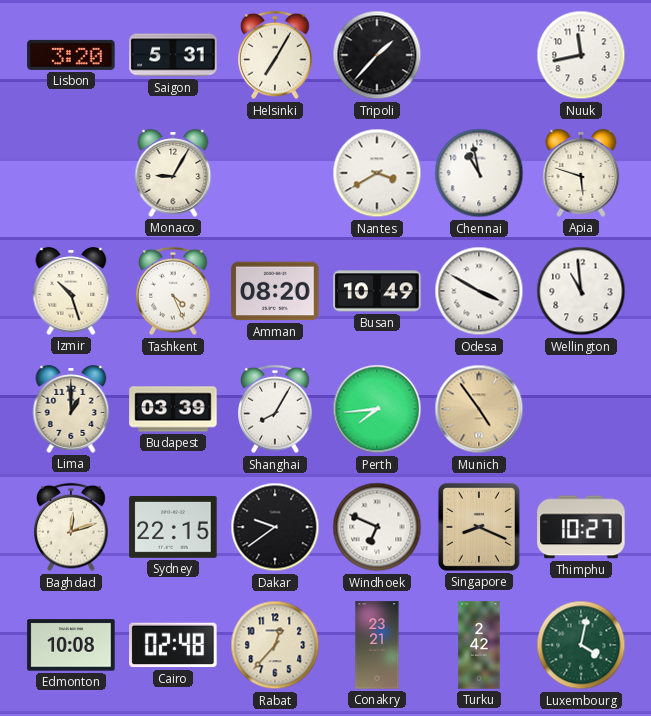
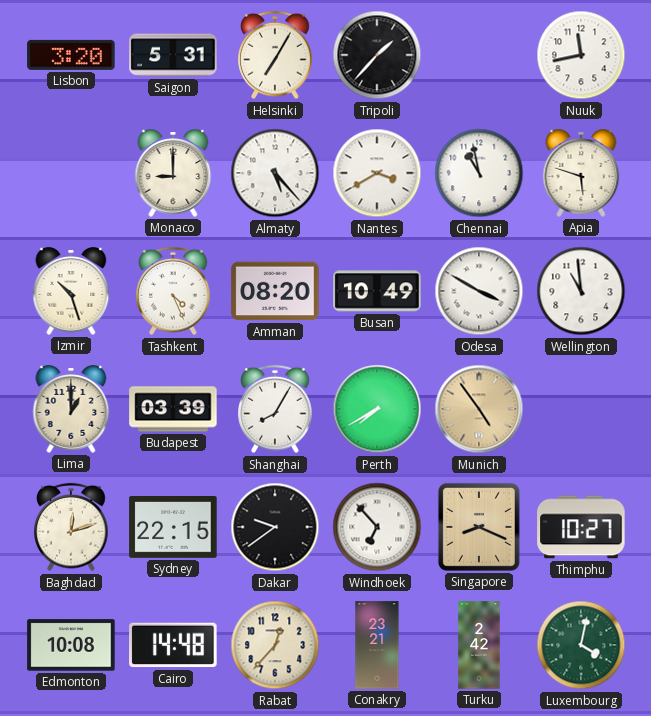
Monaco: 9:05 -> 9:00 (173, 173)
Almaty: none -> 5:23 (275, 173)
Perth: 7:44 -> 7:40 (377, 409)
Windhoek: 6:49 -> 6:53 (377, 527)
Cairo: 02:48 -> 14:48 (173, 645)
